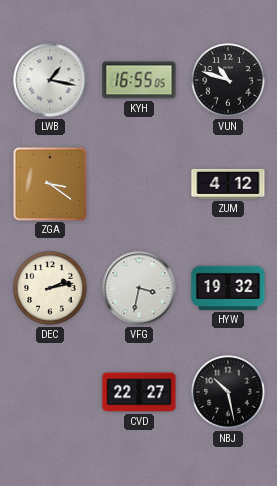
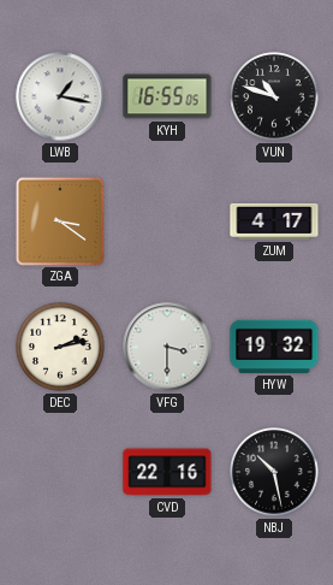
ZUM: 4:12 -> 4:17 (274, 221)
VFG: 3:32 -> 3:30 (167, 347)
CVD: 22:27 -> 22:16 (167, 472)
